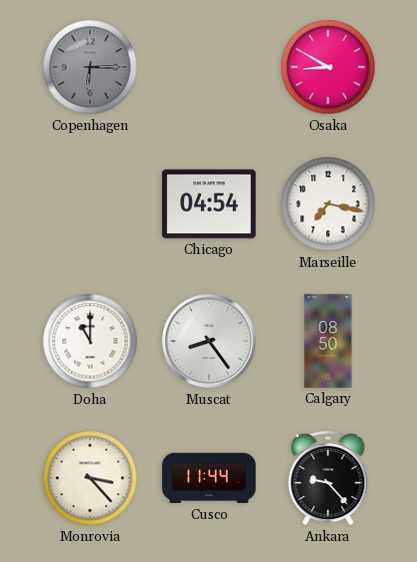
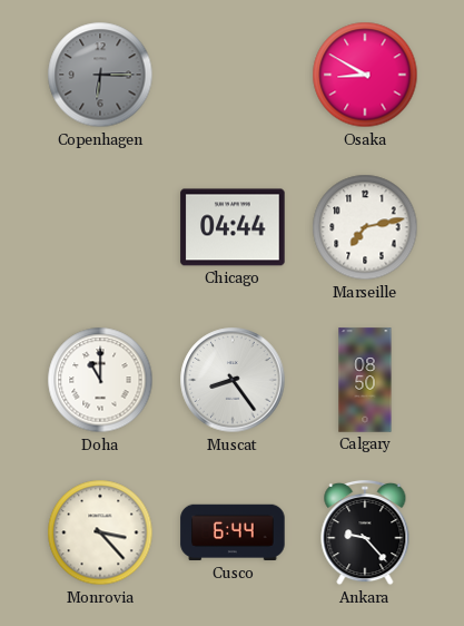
Chicago: 04:54 -> 04:44 (233, 227)
Marseille: 7:17 -> 7:13 (365, 227)
Cusco: 11:44 -> 6:44 (233, 532)
